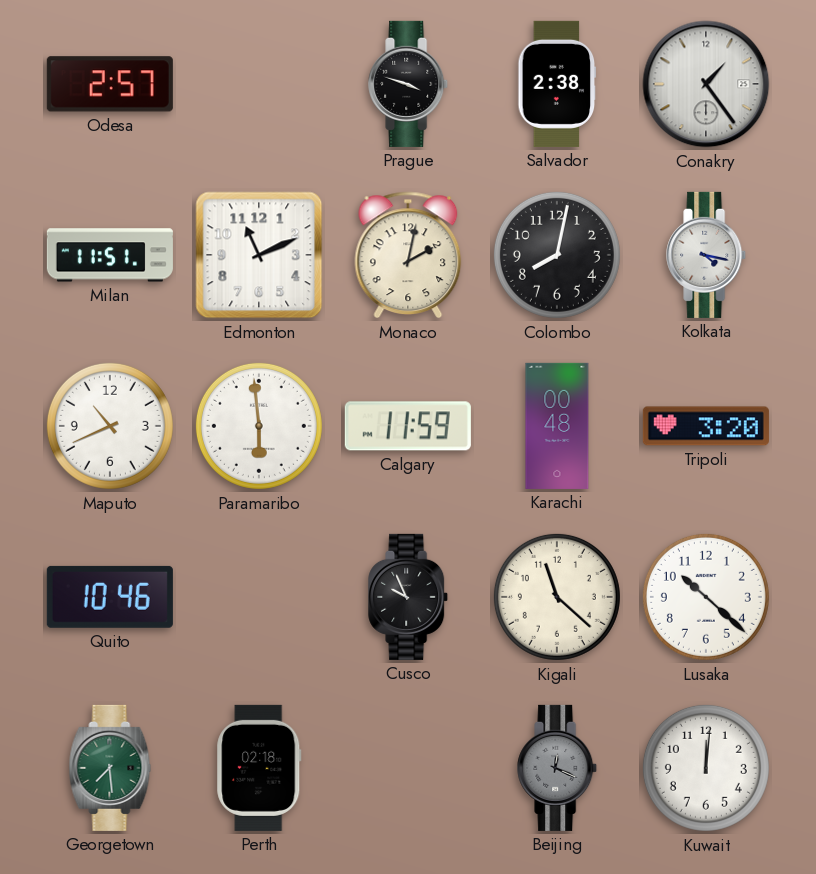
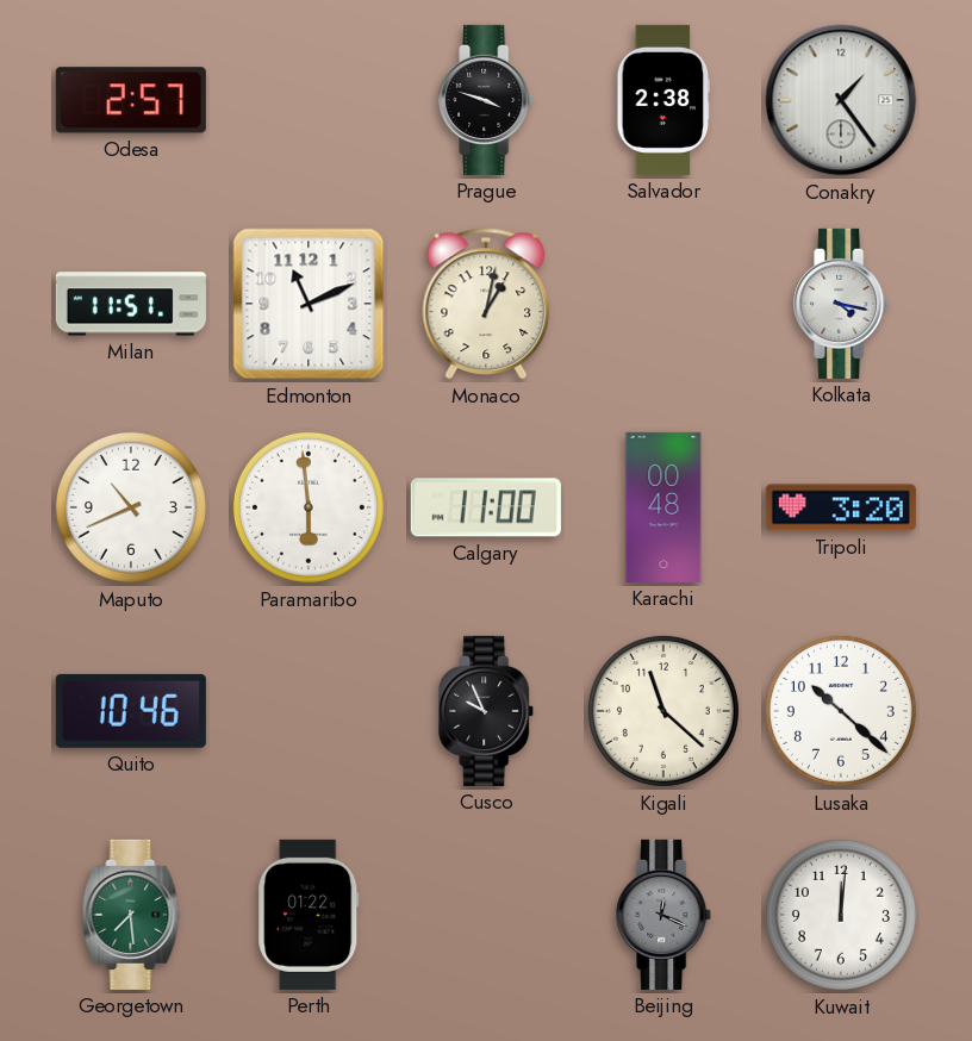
Monaco: 2:02 -> 1:02 (486, 304)
Colombo: 8:02 -> none (557, 255)
Calgary: 11:59 -> 11:00 (486, 507)
Perth: 02:18 -> 01:22 (309, 915)
